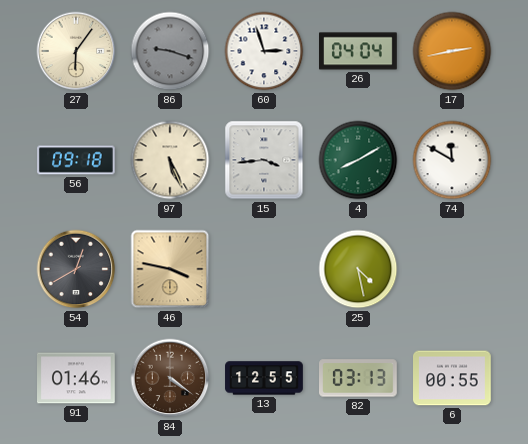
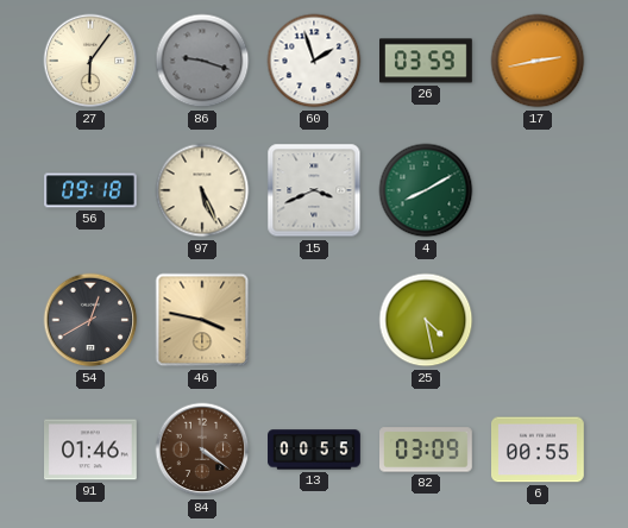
60: 2:57 -> 1:57 (314, 61)
26: 04:04 -> 03:59 (427, 61)
15: 3:44 -> 3:41 (314, 190)
74: 11:50 -> none (452, 160)
13: 12:55 -> 00:55 (314, 450)
82: 03:13 -> 03:09 (427, 450)
